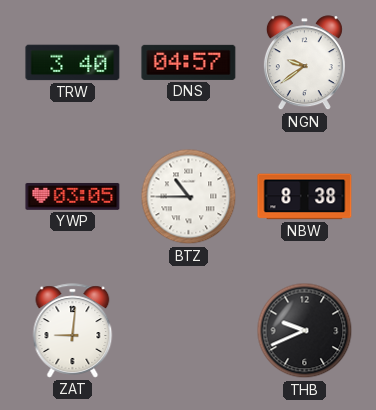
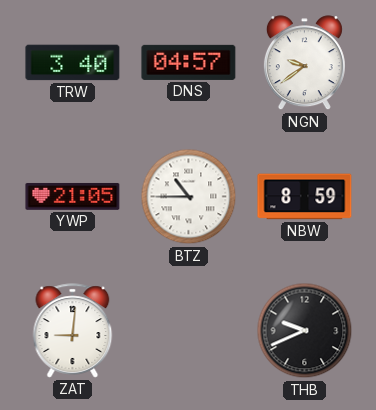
YWP: 03:05 -> 21:05 (73, 196)
NBW: 8:38 -> 8:59 (305, 197)
